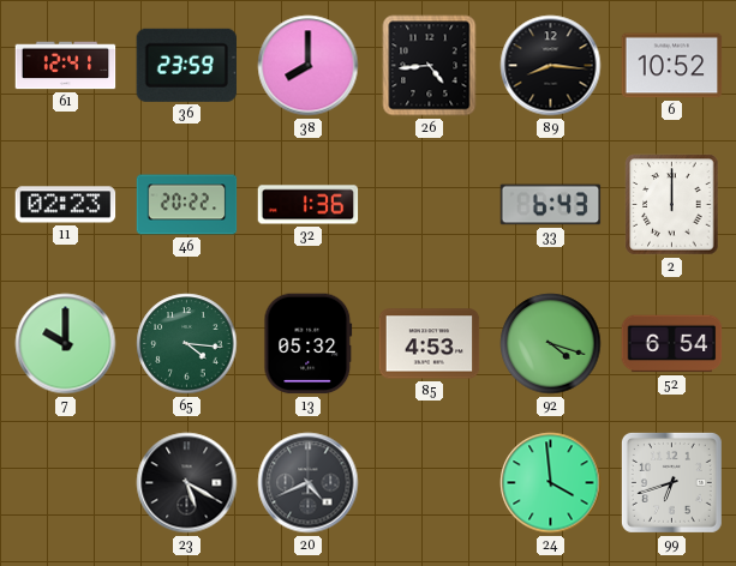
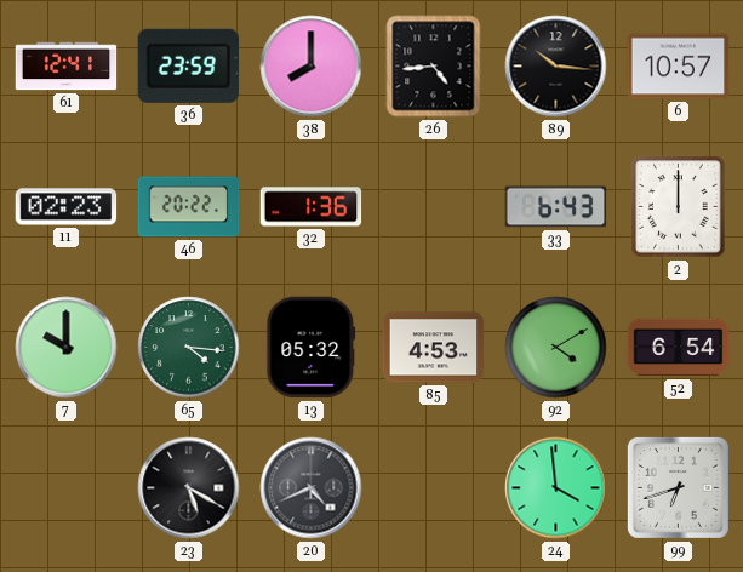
89: 8:16 -> 10:16 (556, 67)
6: 10:52 -> 10:57 (679, 67)
92: 4:18 -> 4:10 (556, 348)
